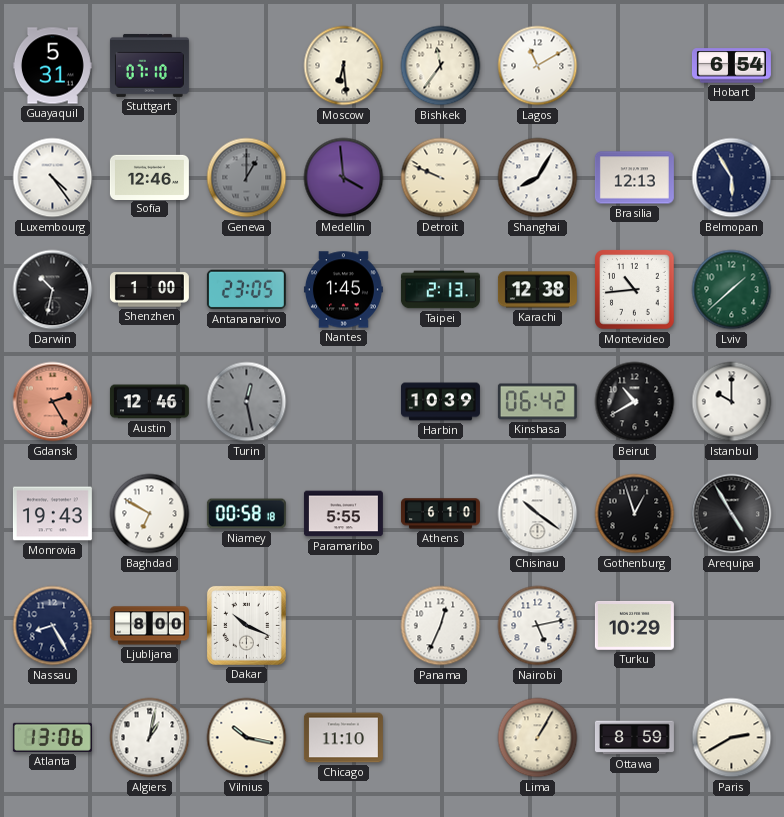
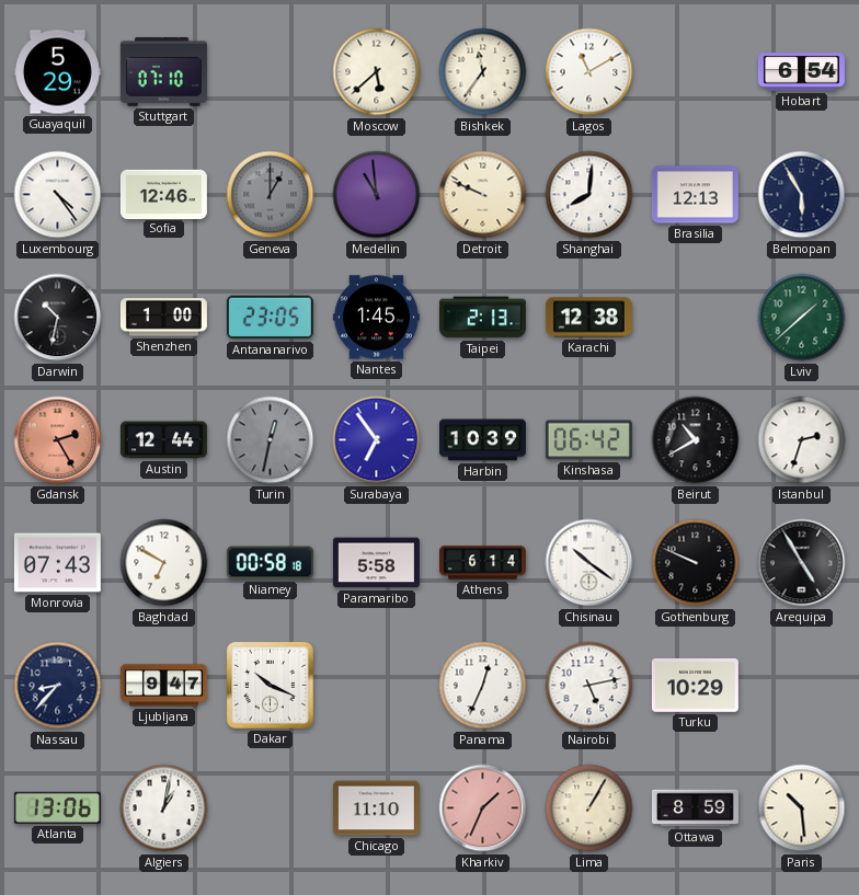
Guayaquil: 5:31 -> 5:29 (57, 72)
Moscow: 6:29 -> 5:38 (377, 72)
Medellin: 3:59 -> 10:59 (377, 195)
Shanghai: 8:05 -> 8:01 (589, 195)
Montevideo: 10:44 -> none (635, 290)
Austin: 12:46 -> 12:44 (163, 440)
Turin: 12:28 -> 12:32 (271, 440)
Surabaya: none -> 6:54 (377, 440)
Istanbul: 10:00 -> 2:33 (802, 440)
Monrovia: 19:43 -> 07:43 (57, 563)
Paramaribo: 5:55 -> 5:58 (376, 563)
Athens: 6:10 -> 6:14 (482, 563)
Gothenburg: 12:57 -> 9:49 (696, 563)
Nassau: 8:25 -> 8:37 (58, 686)
Ljubljana: 8:00 -> 9:47 (163, 686)
Vilnius: 10:17 -> none (247, 738)
Kharkiv: none -> 1:34 (483, 808)
Paris: 2:40 -> 10:29 (802, 808)
